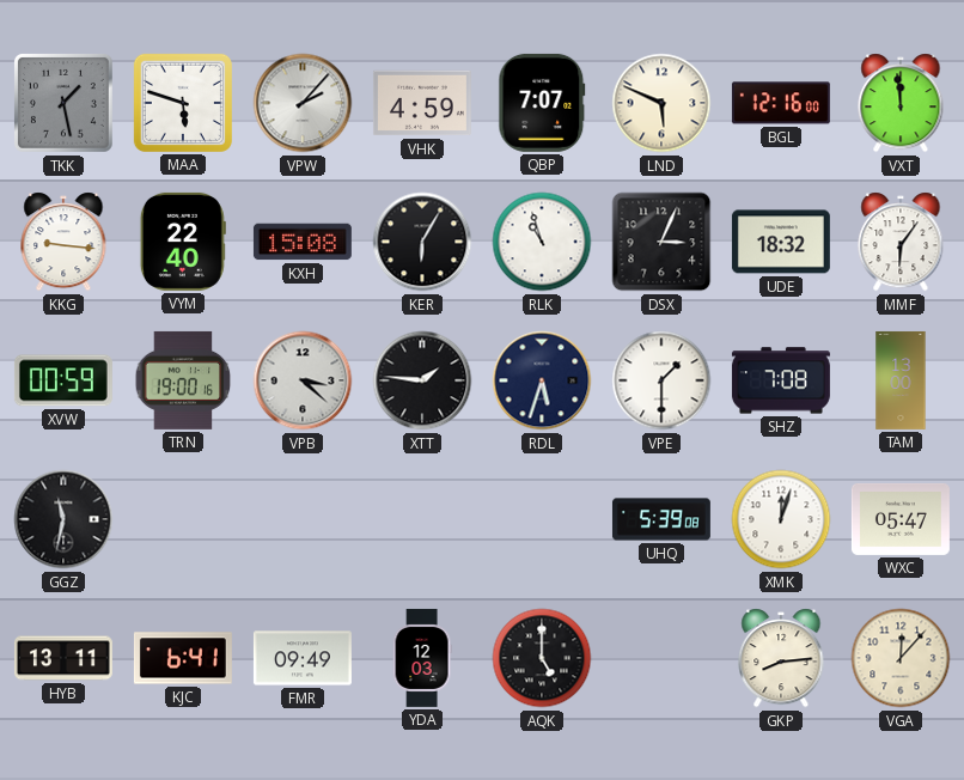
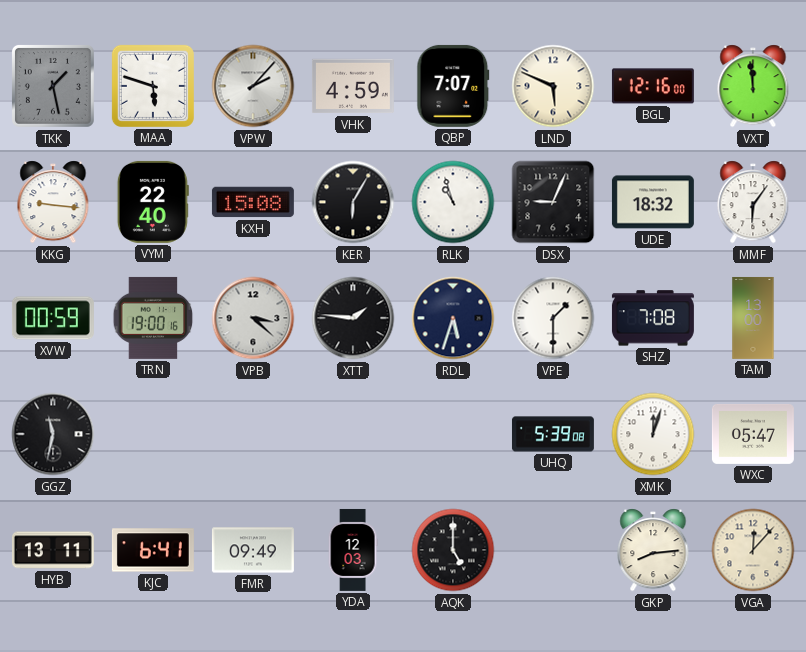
DSX: 3:04 -> 9:04 (553, 202)
